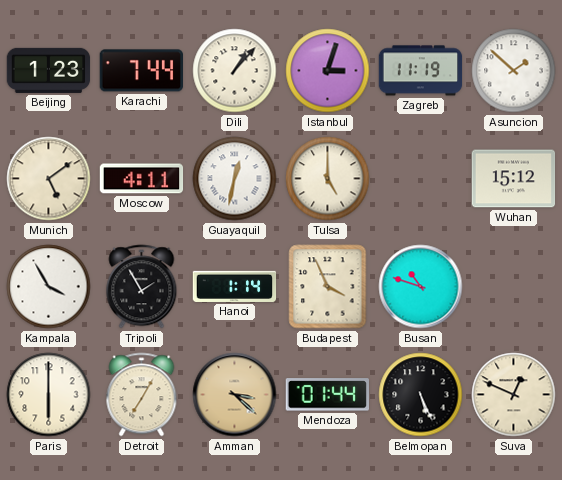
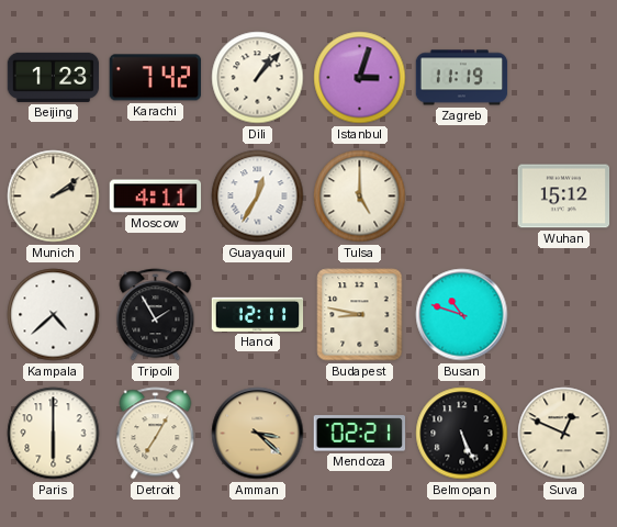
Karachi: 7:44 -> 7:42 (155, 78)
Asuncion: 1:52 -> none (514, 71)
Munich: 5:09 -> 2:09 (54, 197)
Guayaquil: 12:32 -> 12:35 (258, 197)
Kampala: 3:55 -> 4:38 (54, 315)
Hanoi: 1:14 -> 12:11 (258, 314)
Budapest: 3:56 -> 8:47 (360, 315)
Mendoza: 01:44 -> 02:21 (359, 434)
